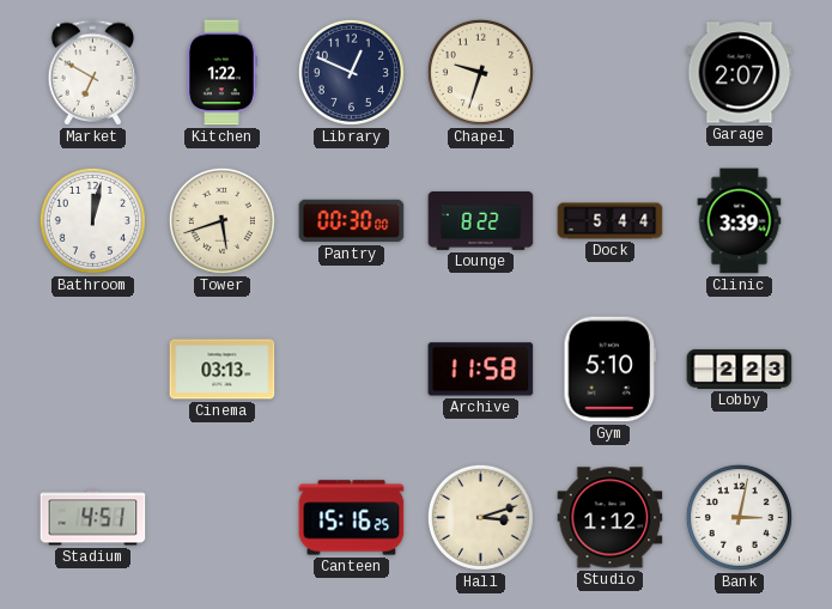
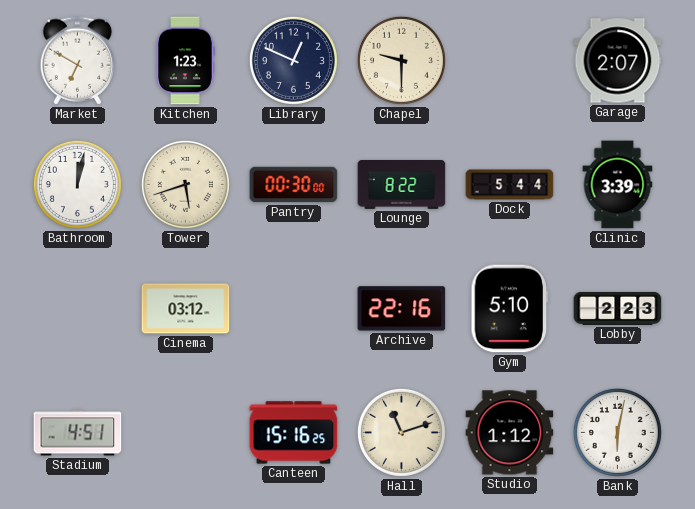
Kitchen: 1:22 -> 1:23 (185, 61)
Chapel: 9:33 -> 9:30 (401, 60)
Cinema: 03:13 -> 03:12 (186, 309)
Archive: 11:58 -> 22:16 (402, 309)
Hall: 3:12 -> 11:12 (401, 432)
Bank: 3:02 -> 6:02 (617, 432)
